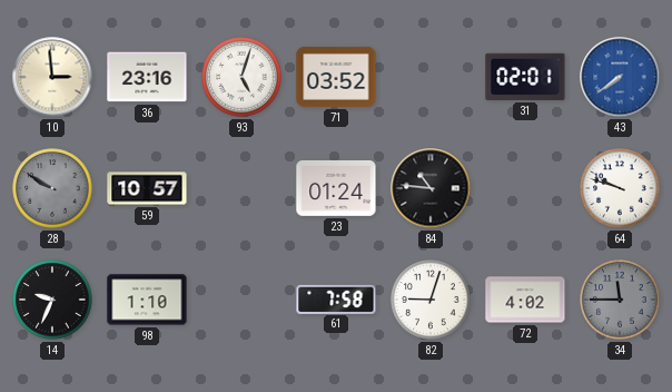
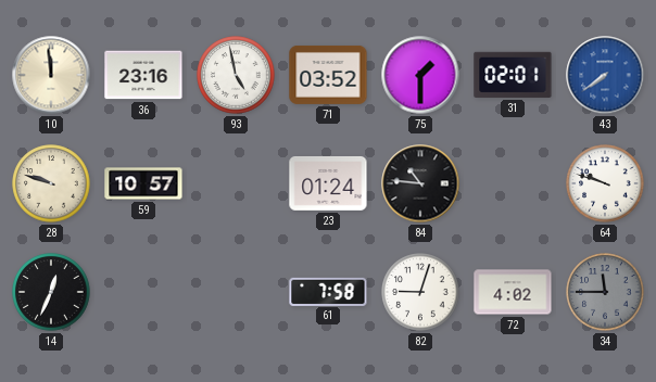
10: 2:59 -> 11:59 (51, 75)
93: 5:03 -> 4:58 (236, 75)
75: none -> 1:30 (420, 75)
28: 9:50 -> 9:48 (51, 183)
28 dial: grey -> cream (51, 183)
14: 9:34 -> 12:34 (51, 292)
98: 1:10 -> none (147, 300)
